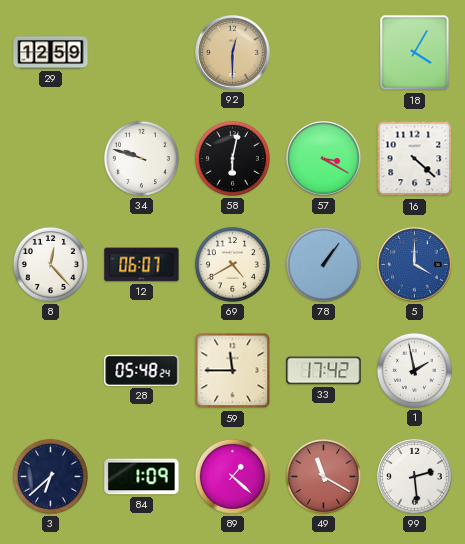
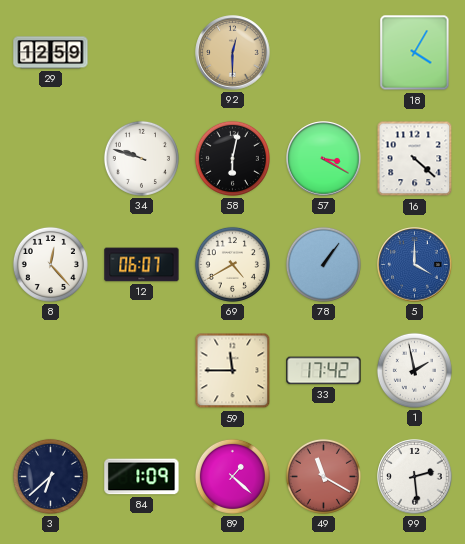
28: 05:48 -> none (142, 370)
